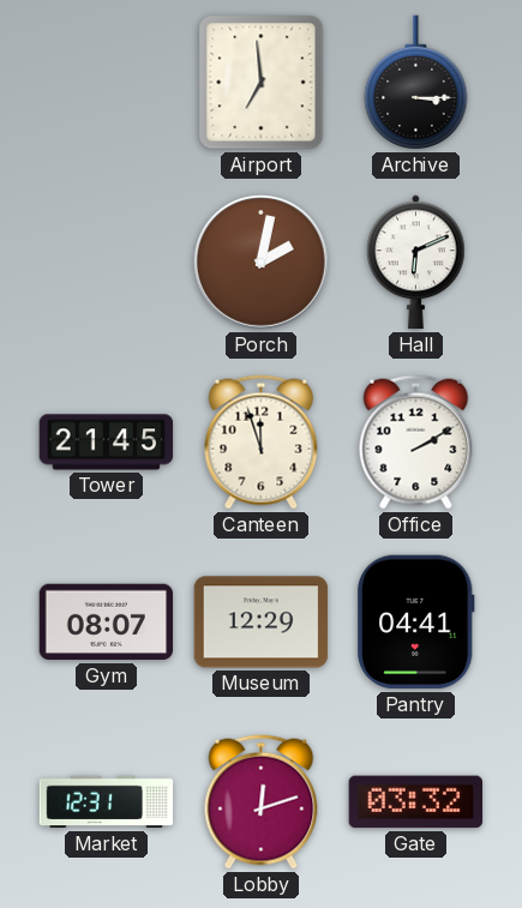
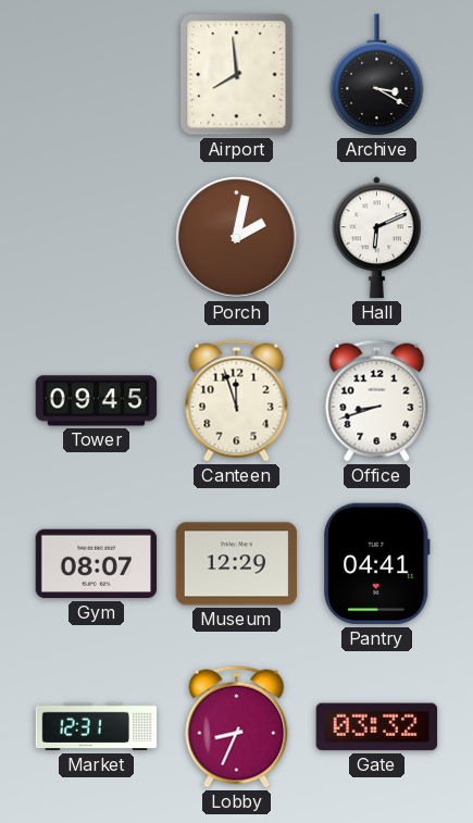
Airport: 6:59 -> 7:59 (237, 75)
Archive: 3:15 -> 3:20 (377, 75)
Tower: 21:45 -> 09:45 (97, 401)
Office: 2:10 -> 8:42 (377, 401)
Lobby: 12:12 -> 8:34 (237, 727)
